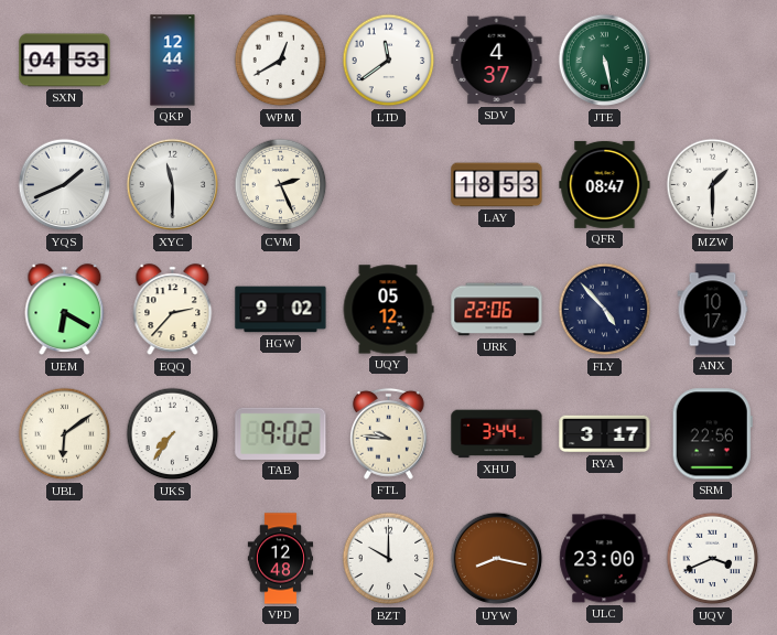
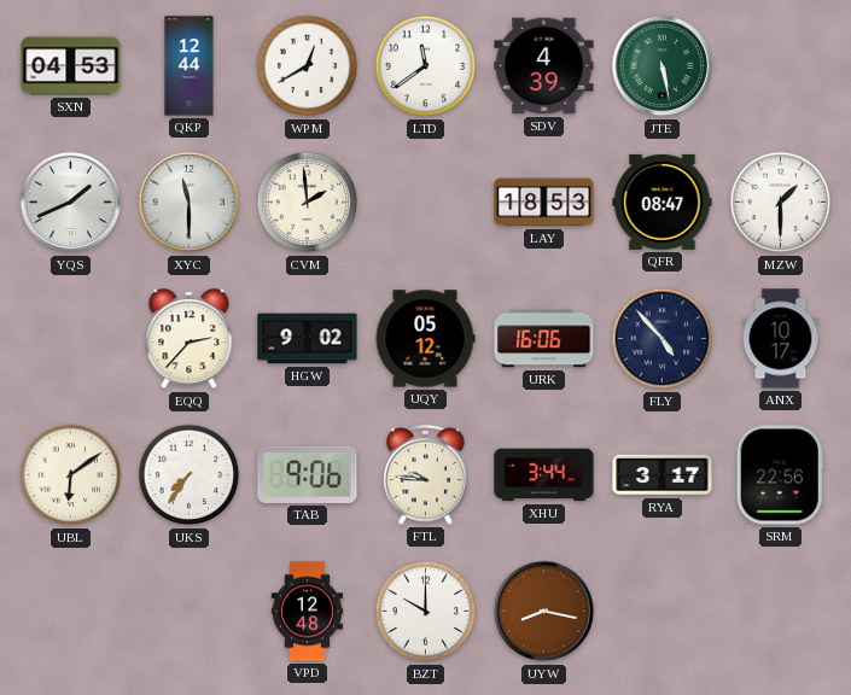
SDV: 4:37 -> 4:39 (544, 66)
CVM: 2:26 -> 1:59 (308, 203)
UEM: 6:20 -> none (65, 310)
URK: 22:06 -> 16:06 (544, 339)
TAB: 9:02 -> 9:06 (308, 474)
ULC: 23:00 -> none (605, 559)
UQV: 3:41 -> none (713, 559)
